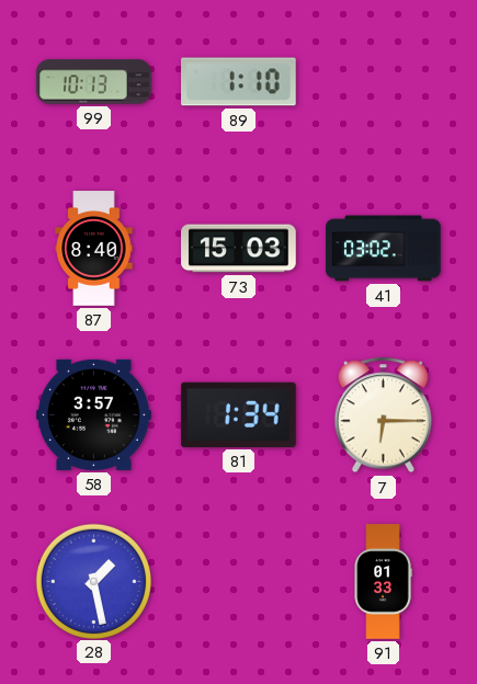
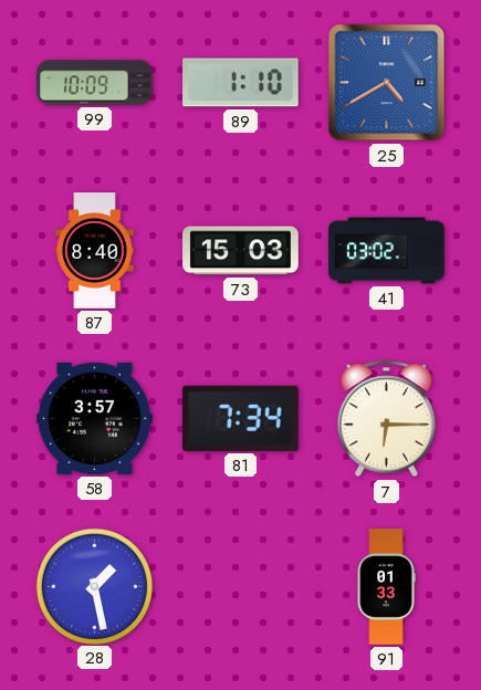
99: 10:13 -> 10:09 (95, 83)
25: none -> 4:40 (387, 83)
81: 1:34 -> 7:34 (241, 418)
